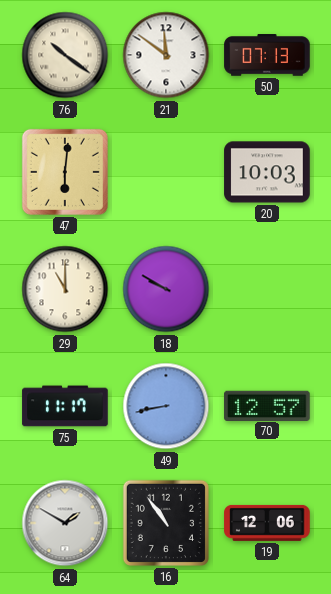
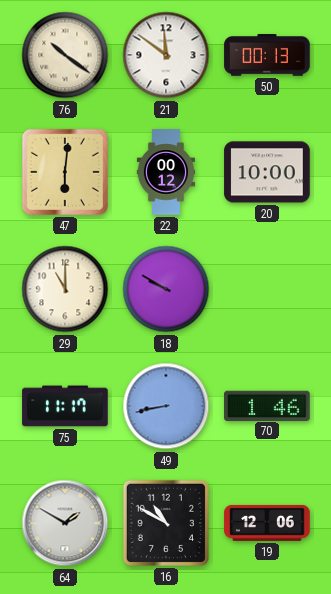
50: 07:13 -> 00:13 (267, 55)
22: none -> 00:12 (165, 172)
20: 10:03 -> 10:00 (267, 172)
70: 12:57 -> 1:46 (267, 405)
16: 10:54 -> 10:50 (166, 523)
